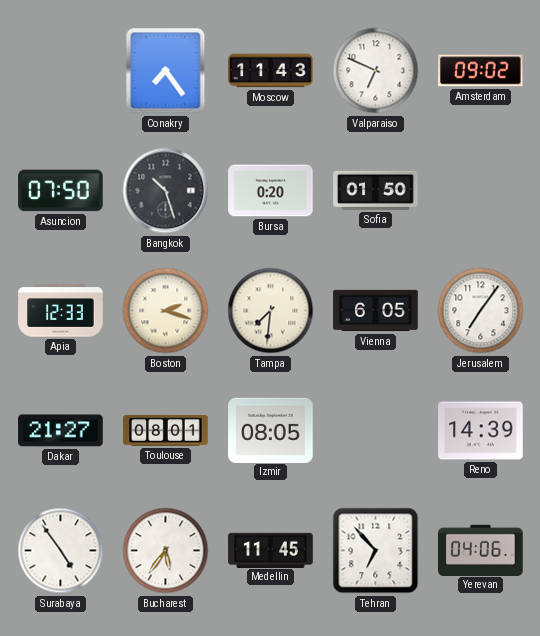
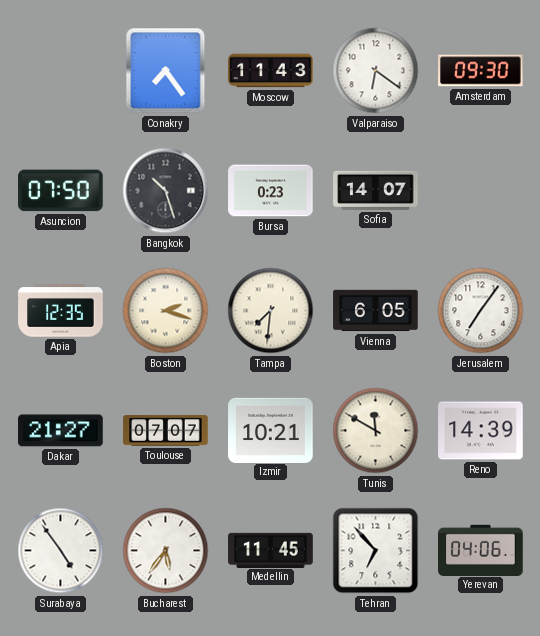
Valparaiso: 6:49 -> 6:21 (376, 71)
Amsterdam: 09:02 -> 09:30 (481, 71)
Bursa: 0:20 -> 0:23 (271, 191)
Sofia: 01:50 -> 14:07 (376, 190)
Apia: 12:33 -> 12:35 (61, 311)
Toulouse: 08:01 -> 07:07 (166, 431)
Izmir: 08:05 -> 10:21 (271, 430)
Tunis: none -> 11:50 (376, 431)
